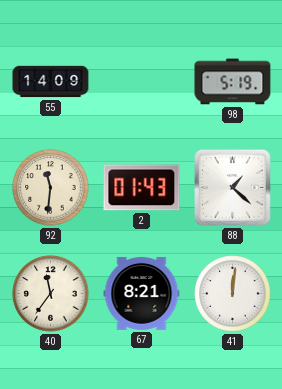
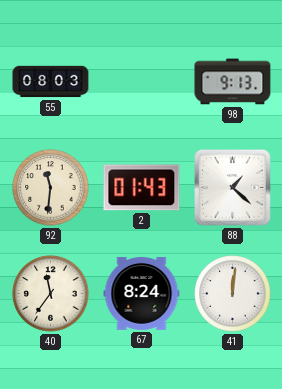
55: 14:09 -> 08:03 (51, 82)
98: 5:19 -> 9:13 (233, 82)
67: 8:21 -> 8:24 (142, 293)
